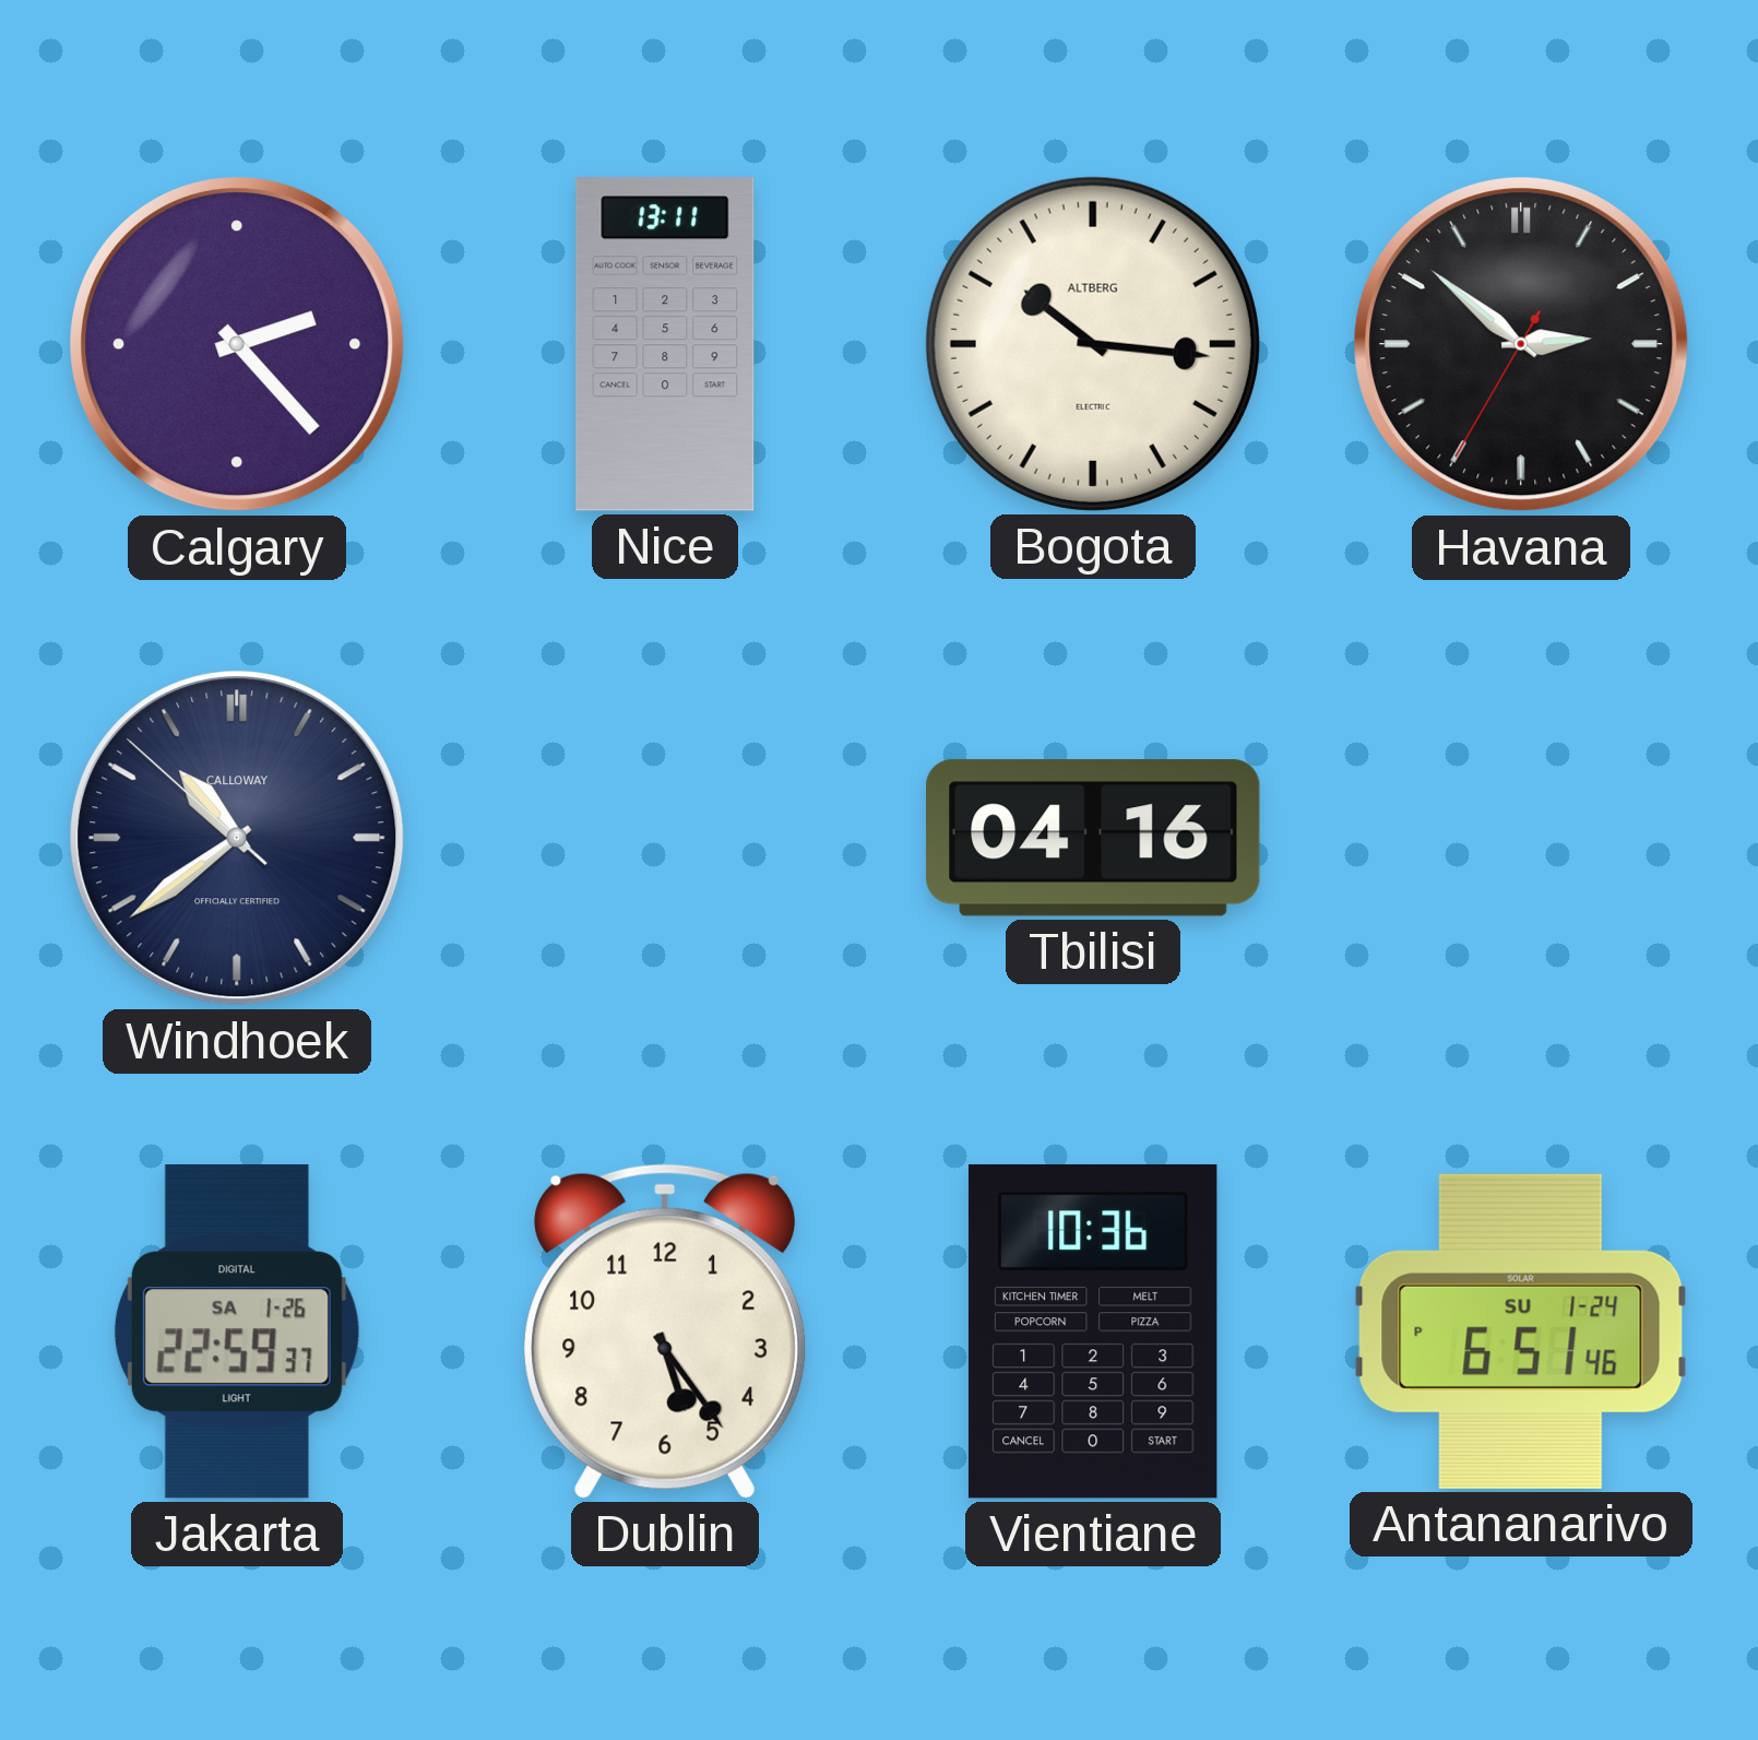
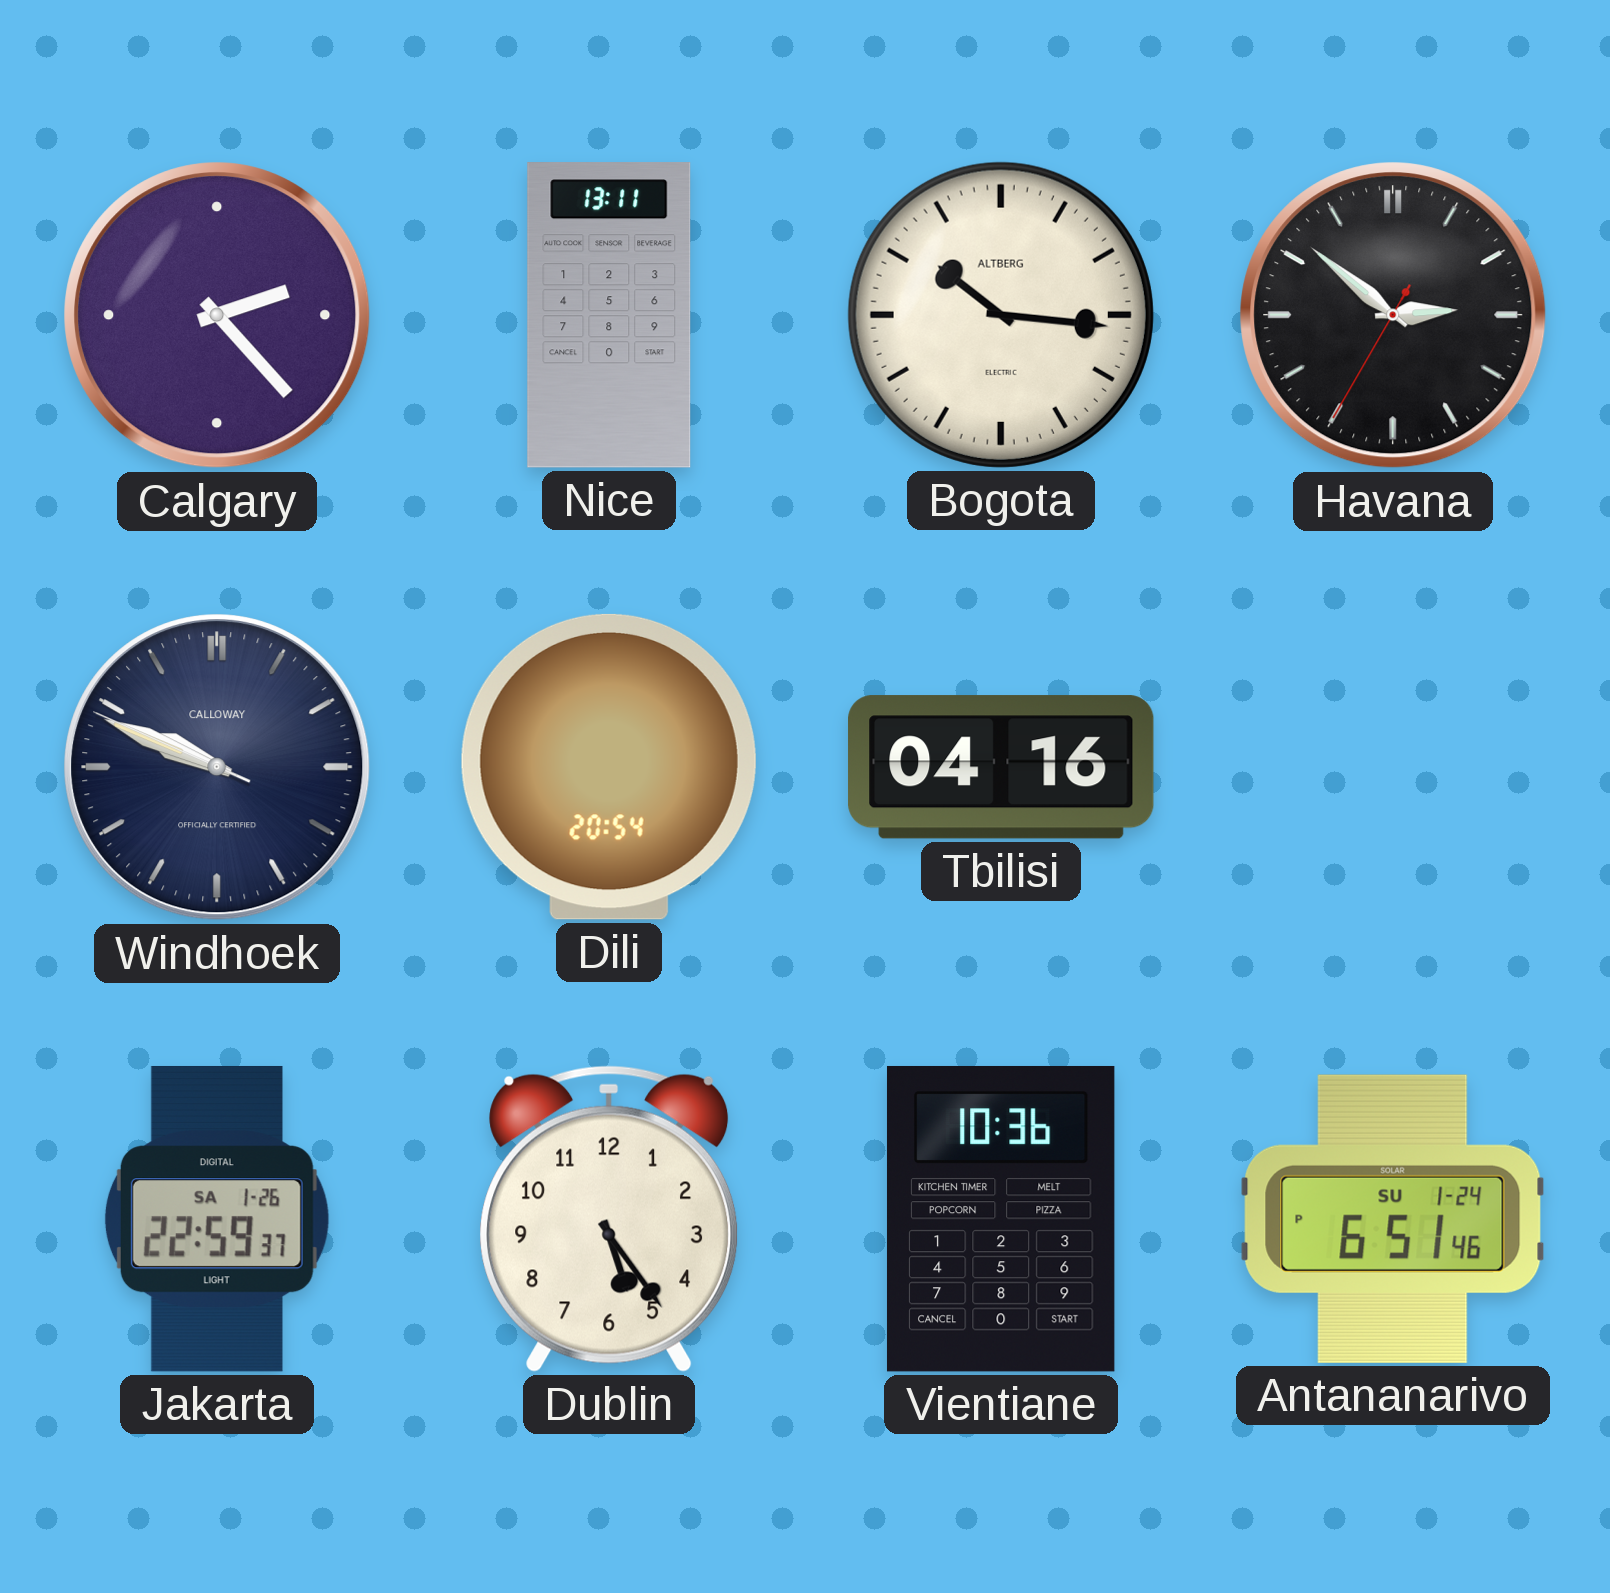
Windhoek: 10:38 -> 9:48 (217, 767)
Dili: none -> 20:54 (609, 767)
